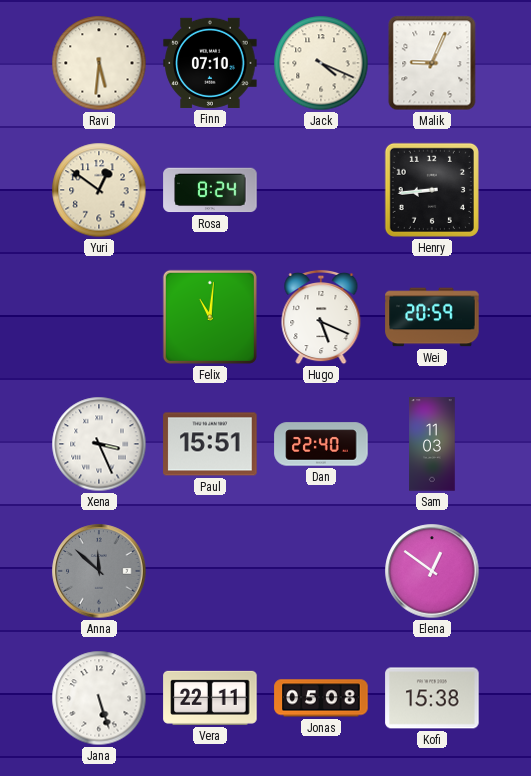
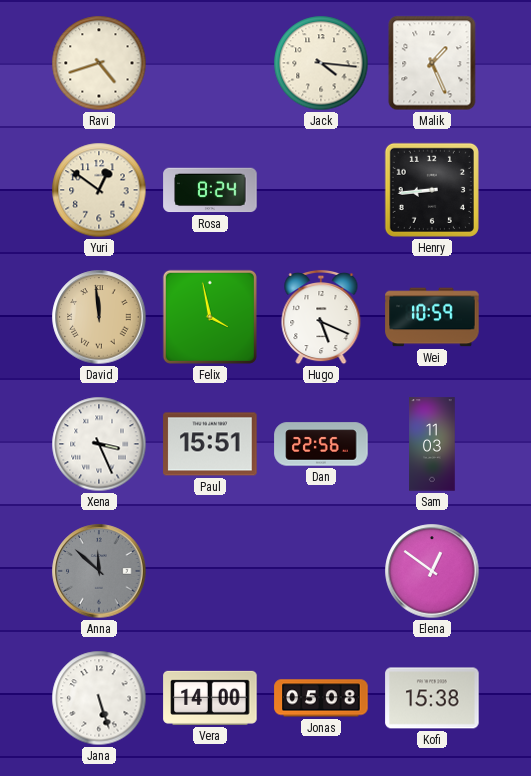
Ravi: 5:31 -> 4:42 (99, 63)
Finn: 07:10 -> none (210, 63)
Jack: 4:19 -> 4:16 (321, 63)
Malik: 9:04 -> 1:26 (432, 63)
David: none -> 11:59 (99, 317)
Felix: 11:01 -> 3:58 (210, 317)
Wei: 20:59 -> 10:59 (432, 317)
Dan: 22:40 -> 22:56 (321, 444)
Vera: 22:11 -> 14:00 (210, 698)
